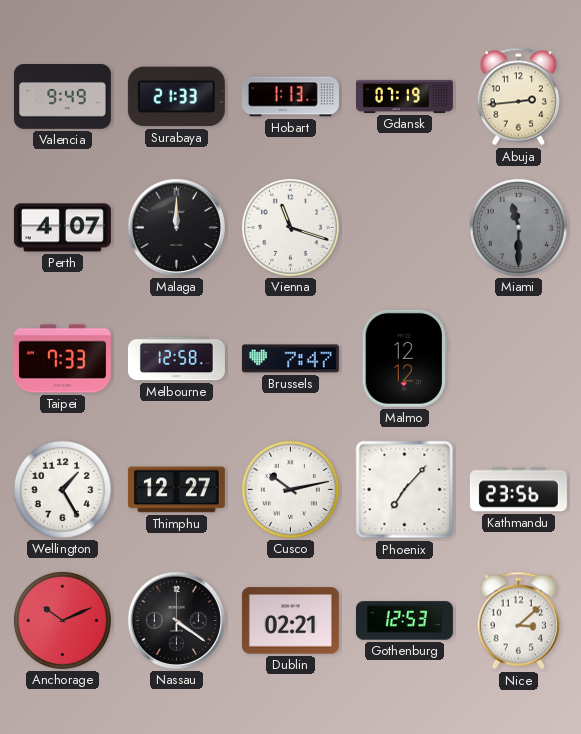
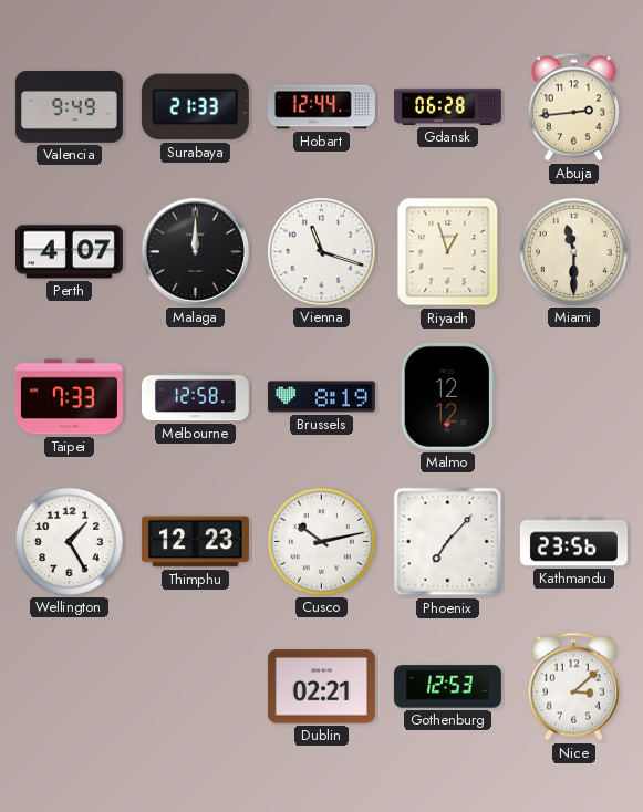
Hobart: 1:13 -> 12:44 (321, 107)
Gdansk: 07:19 -> 06:28 (447, 106)
Riyadh: none -> 12:57 (448, 252)
Miami dial: grey -> cream (573, 251)
Brussels: 7:47 -> 8:19 (321, 397)
Thimphu: 12:27 -> 12:23 (195, 542)
Anchorage: 10:11 -> none (62, 620)
Nassau: 4:21 -> none (176, 620)
